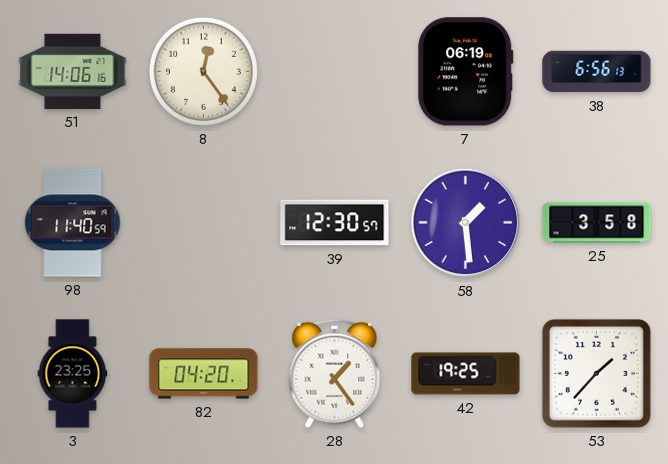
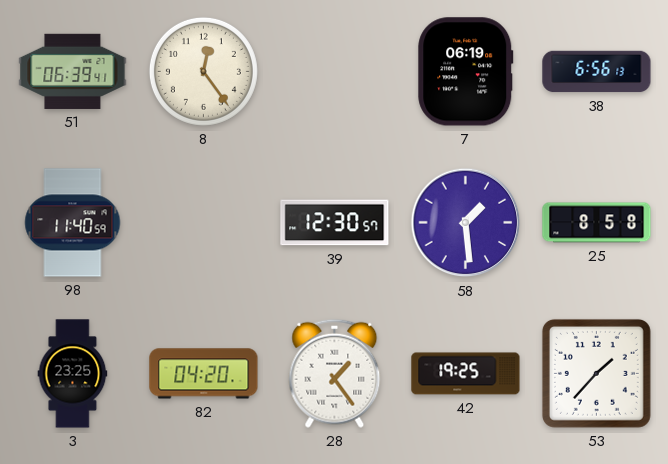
51: 14:06 -> 06:39 (73, 71)
25: 3:58 -> 8:58 (597, 223)
